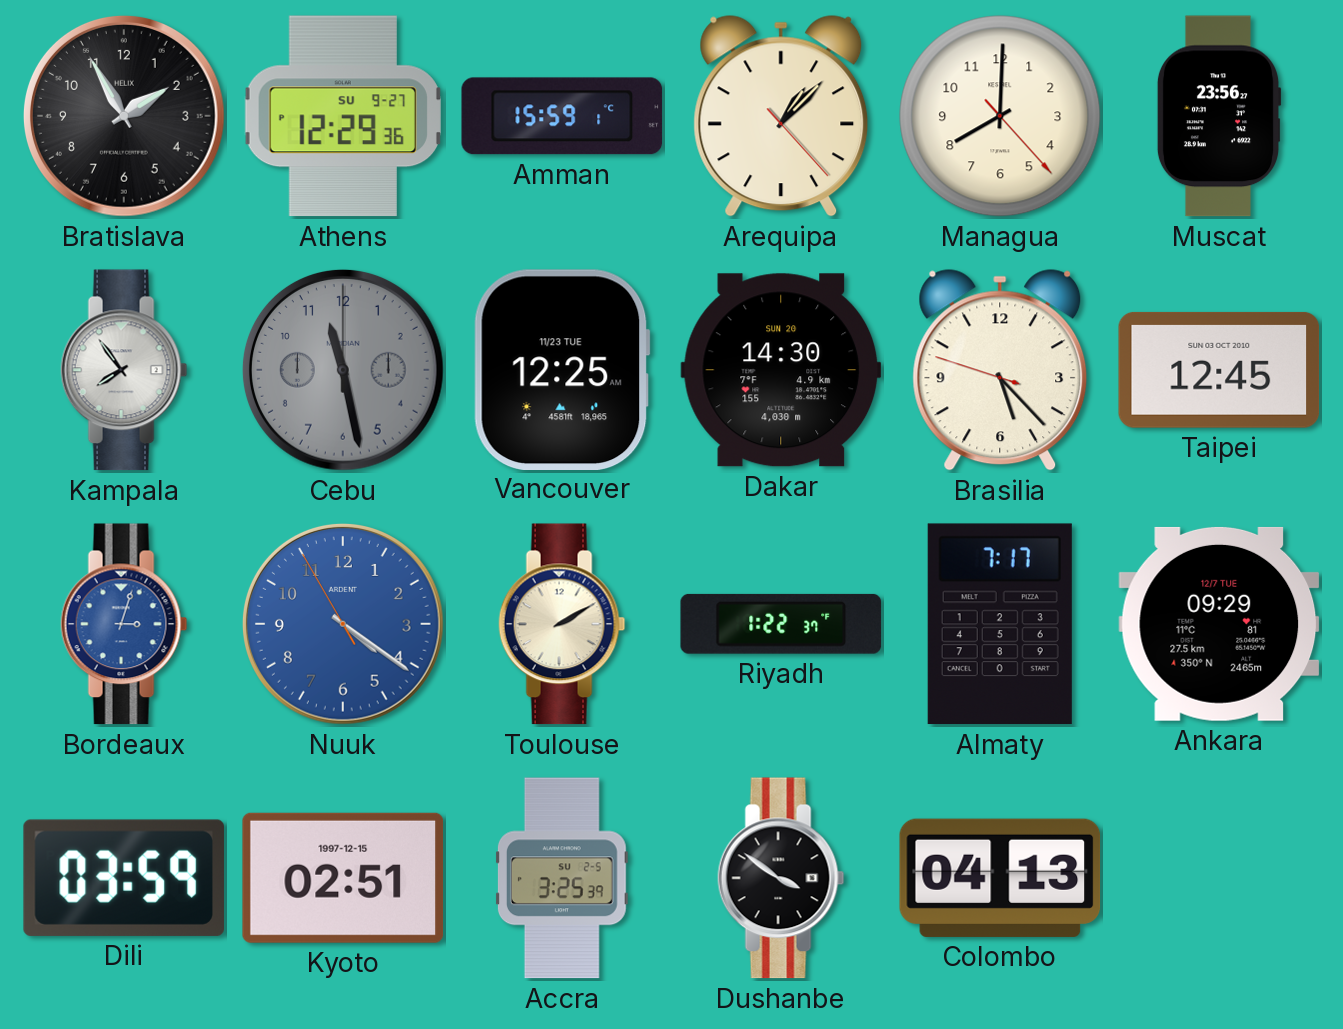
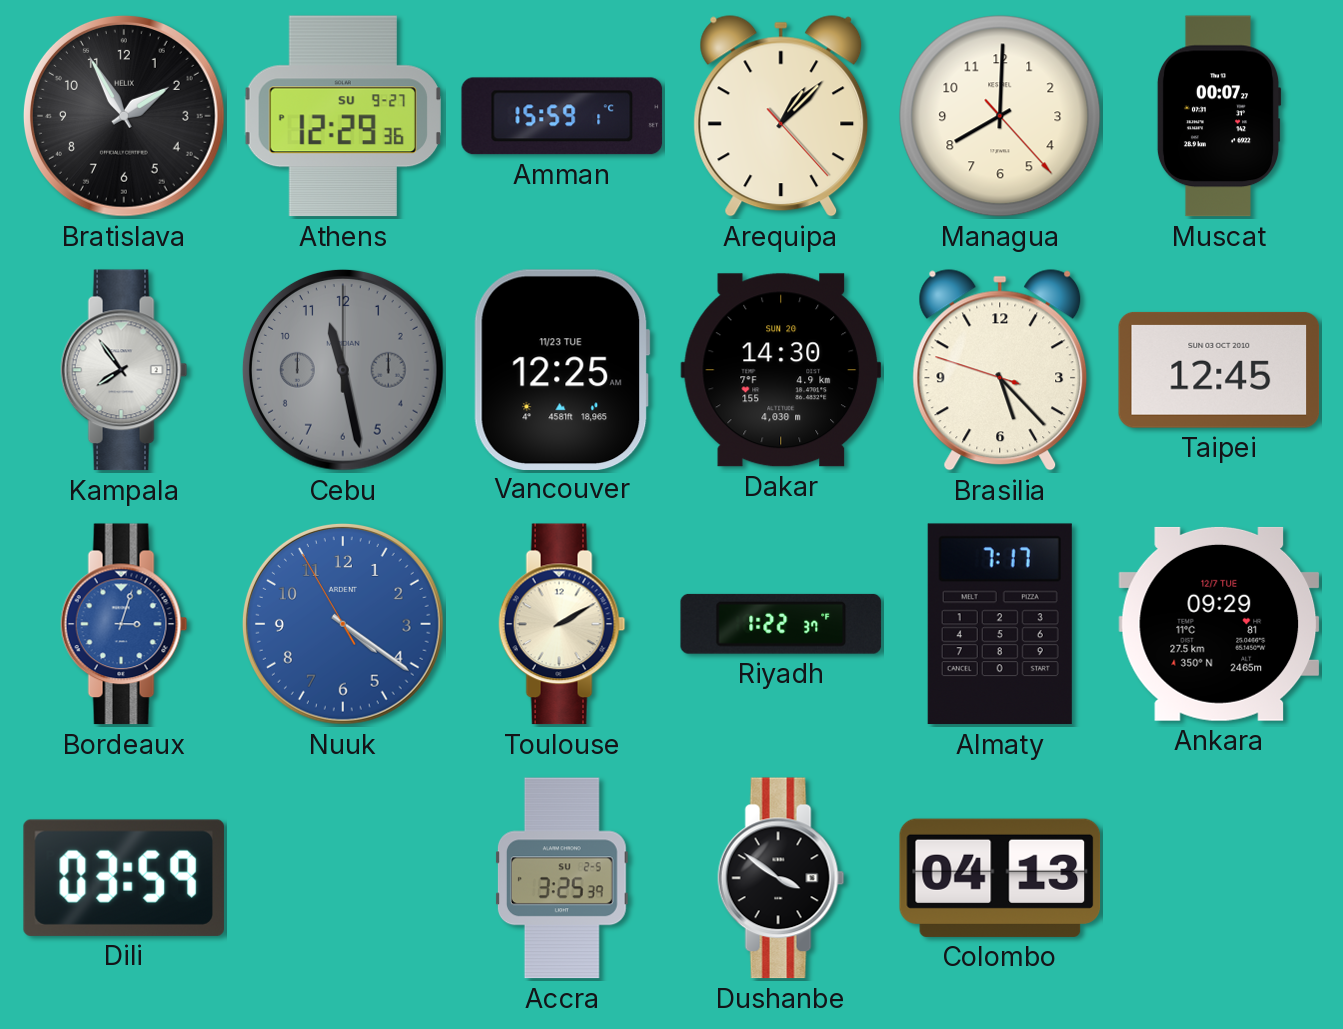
Muscat: 23:56 -> 00:07 (1219, 116)
Kyoto: 02:51 -> none (343, 878)
